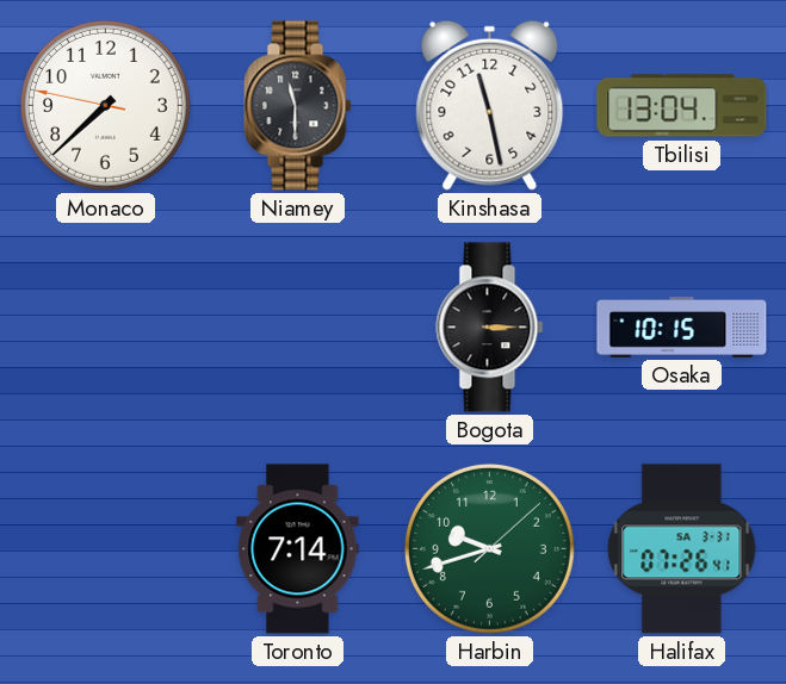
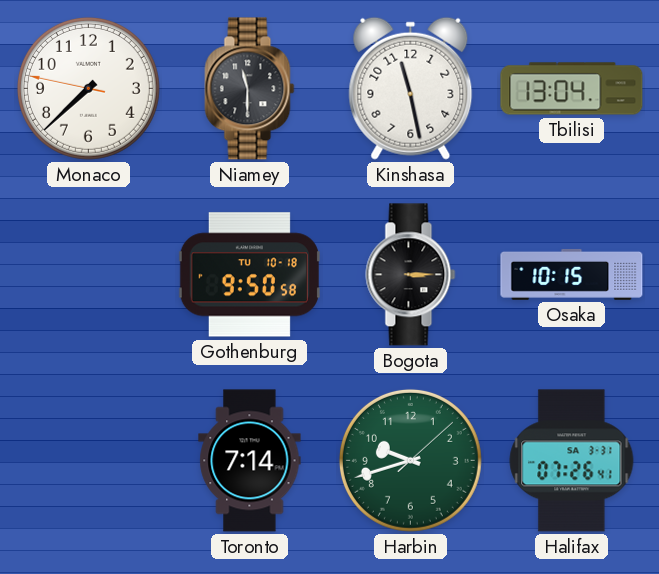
Gothenburg: none -> 9:50 (249, 275)
